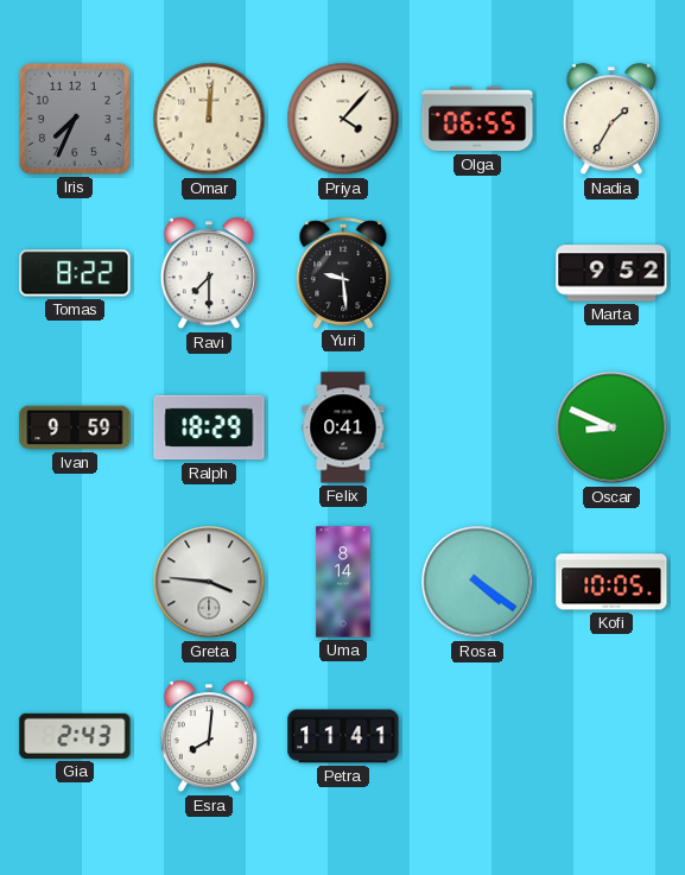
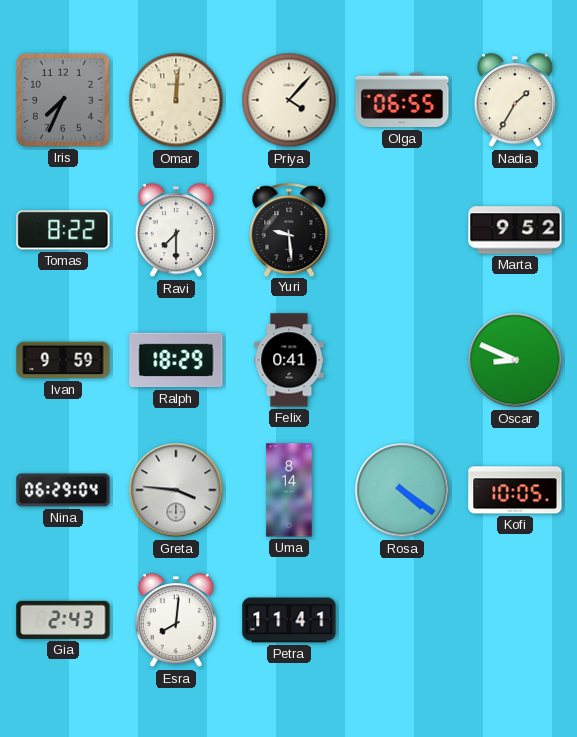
Nina: none -> 06:29 (63, 490)
